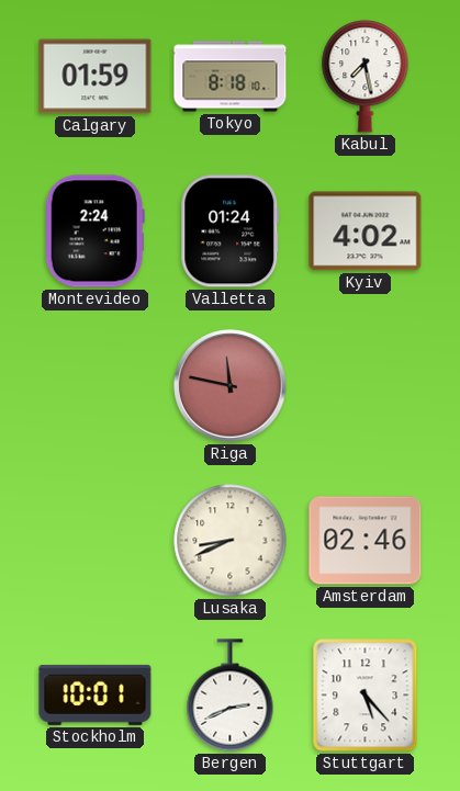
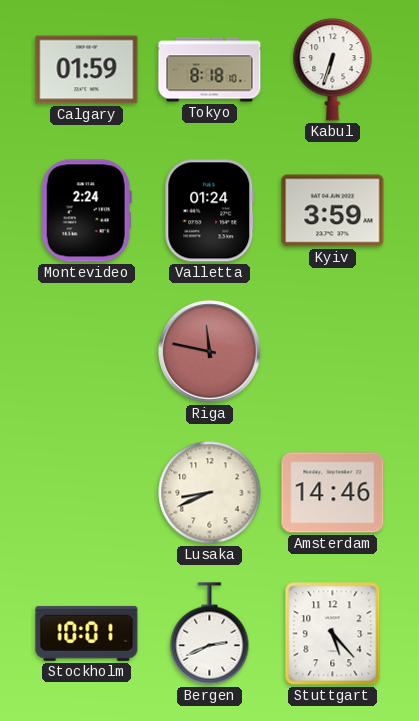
Kabul: 7:28 -> 6:33 (333, 70)
Kyiv: 4:02 -> 3:59 (333, 211)
Amsterdam: 02:46 -> 14:46 (333, 493)
